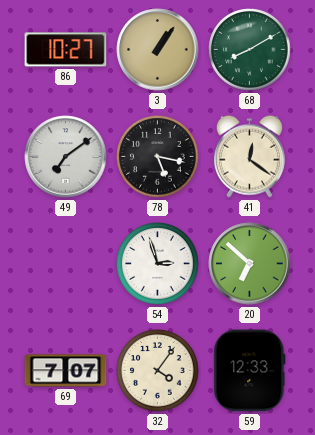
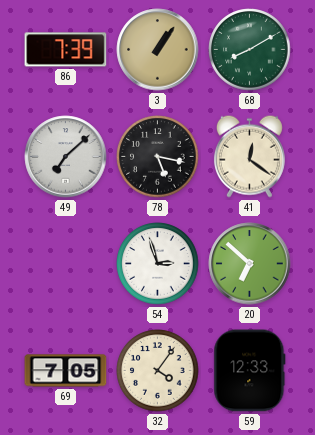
86: 10:27 -> 7:39 (66, 50)
49: 7:09 -> 7:08 (66, 157)
69: 7:07 -> 7:05 (66, 371)
